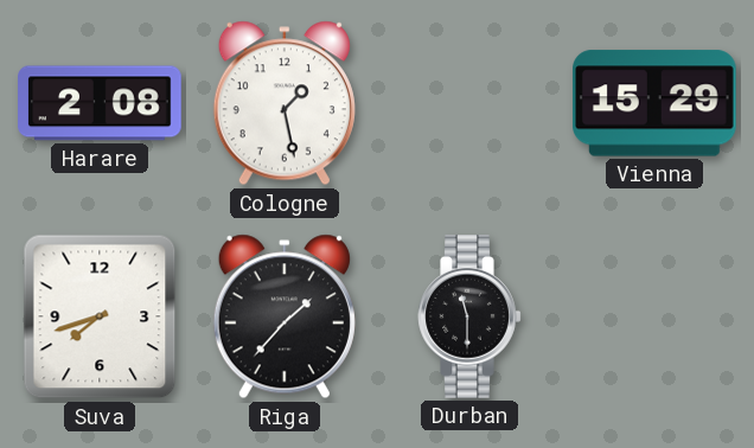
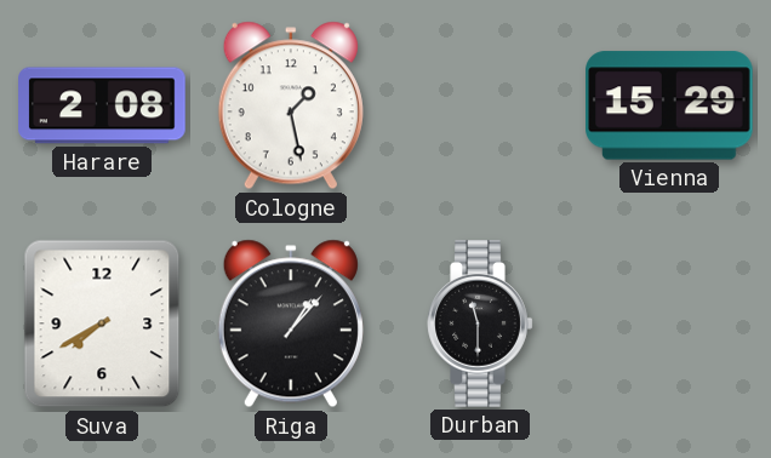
Suva: 7:42 -> 7:40 (102, 324)
Riga: 1:37 -> 1:07 (291, 324)
